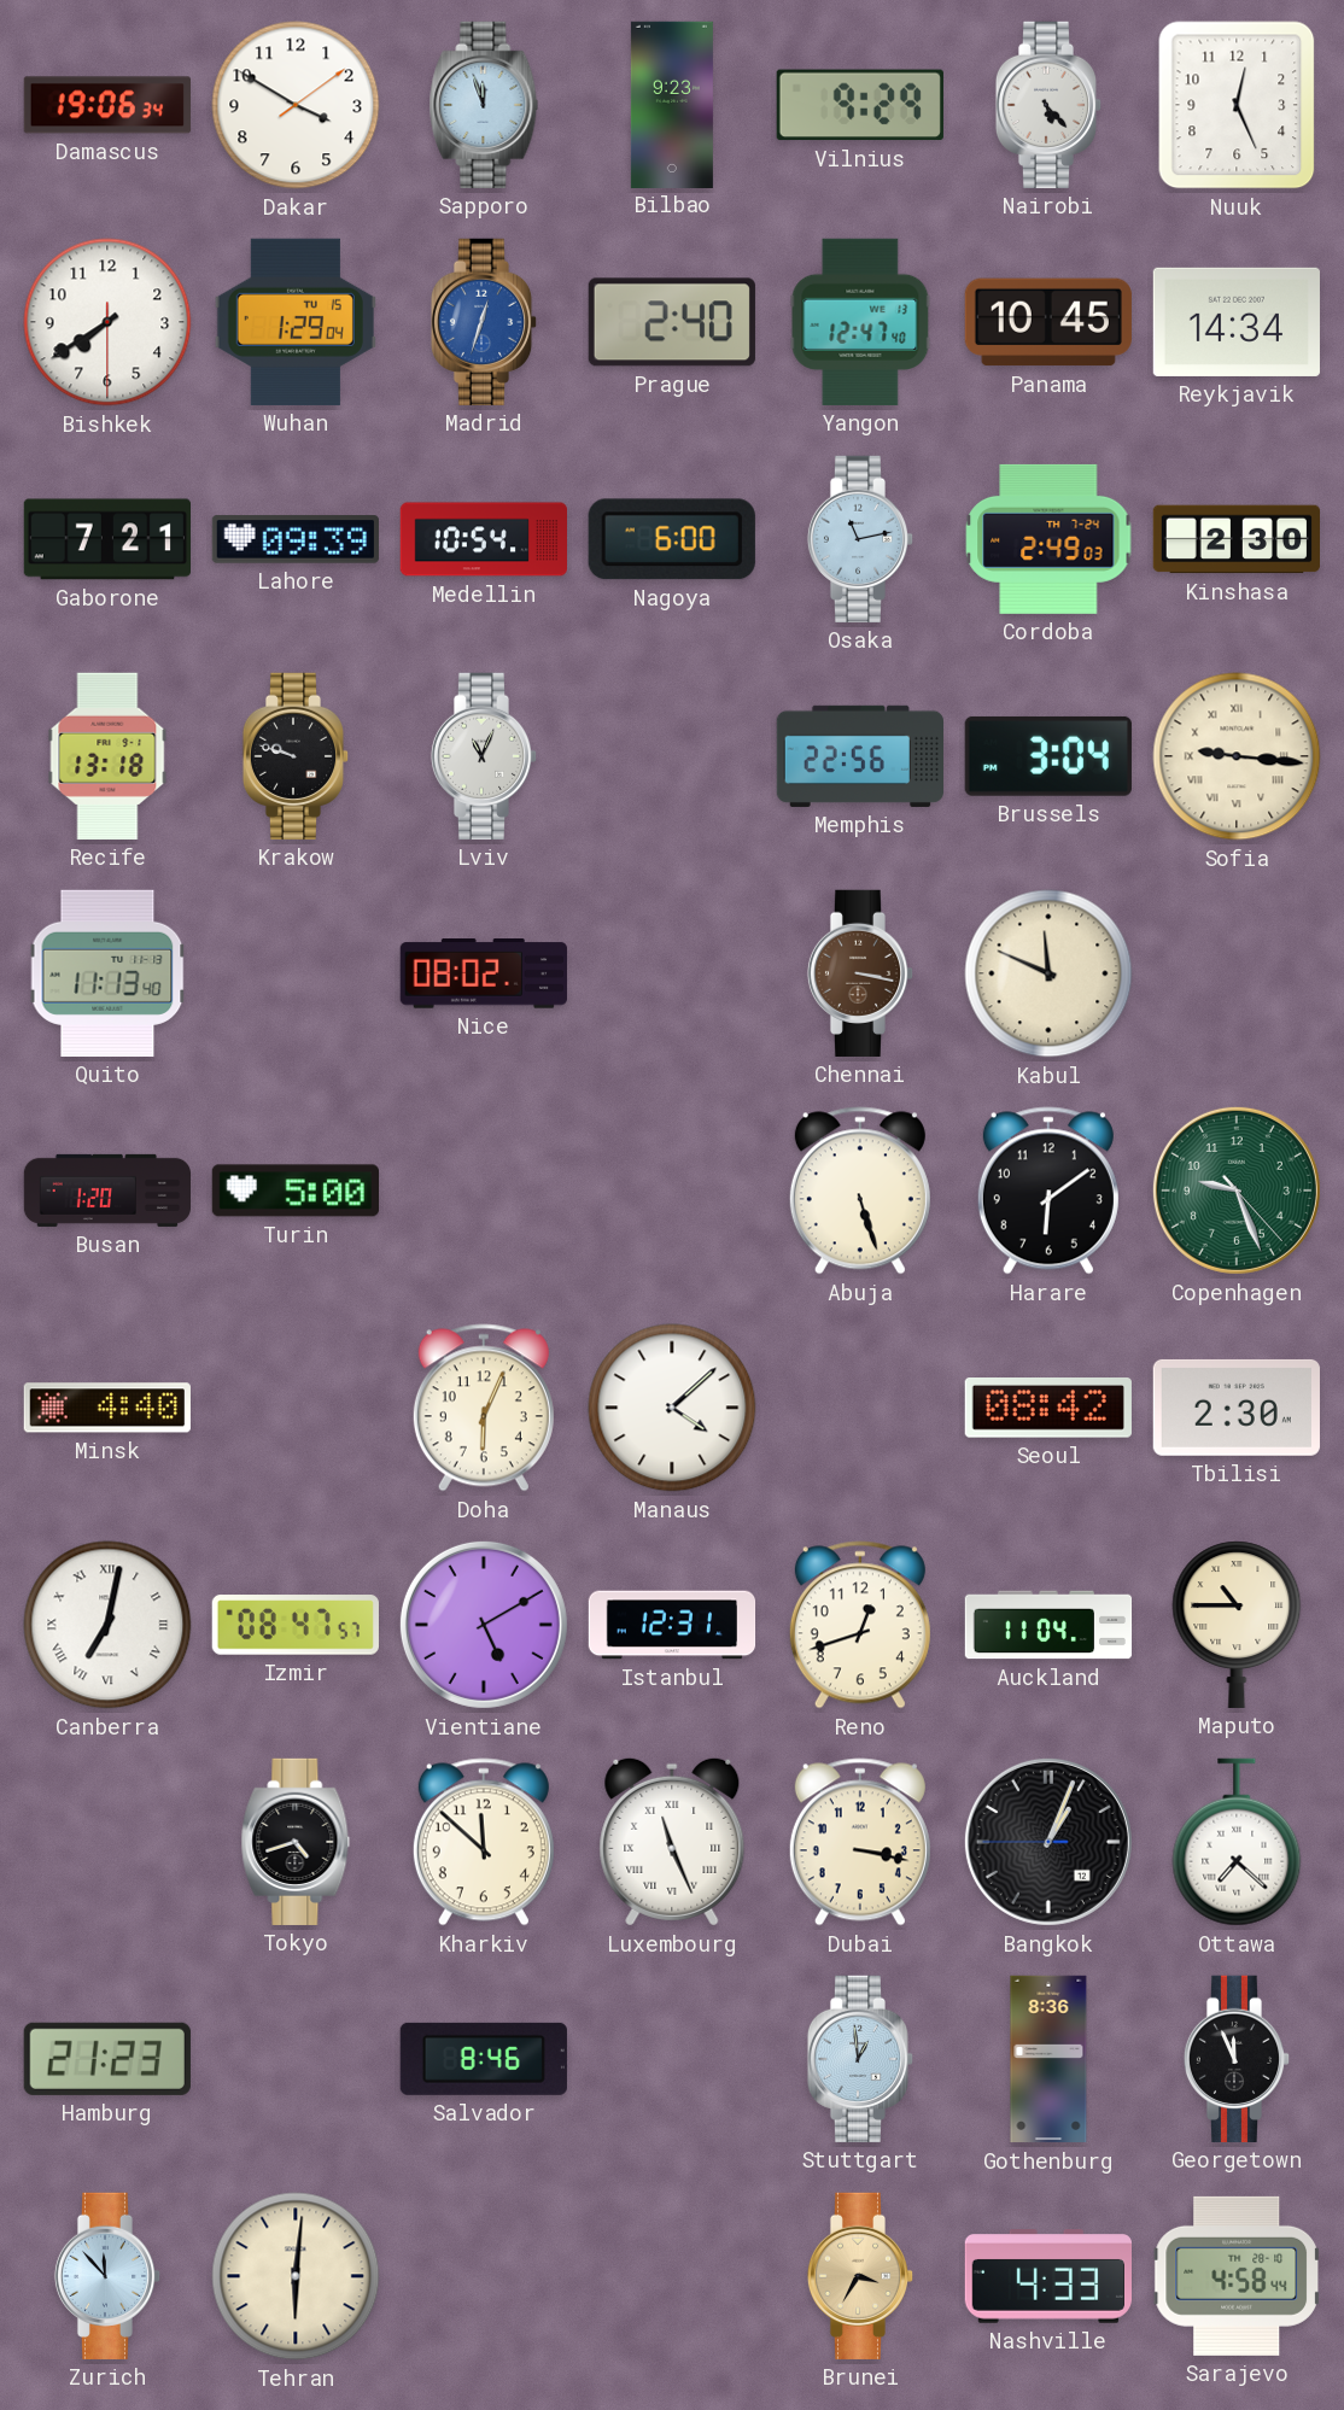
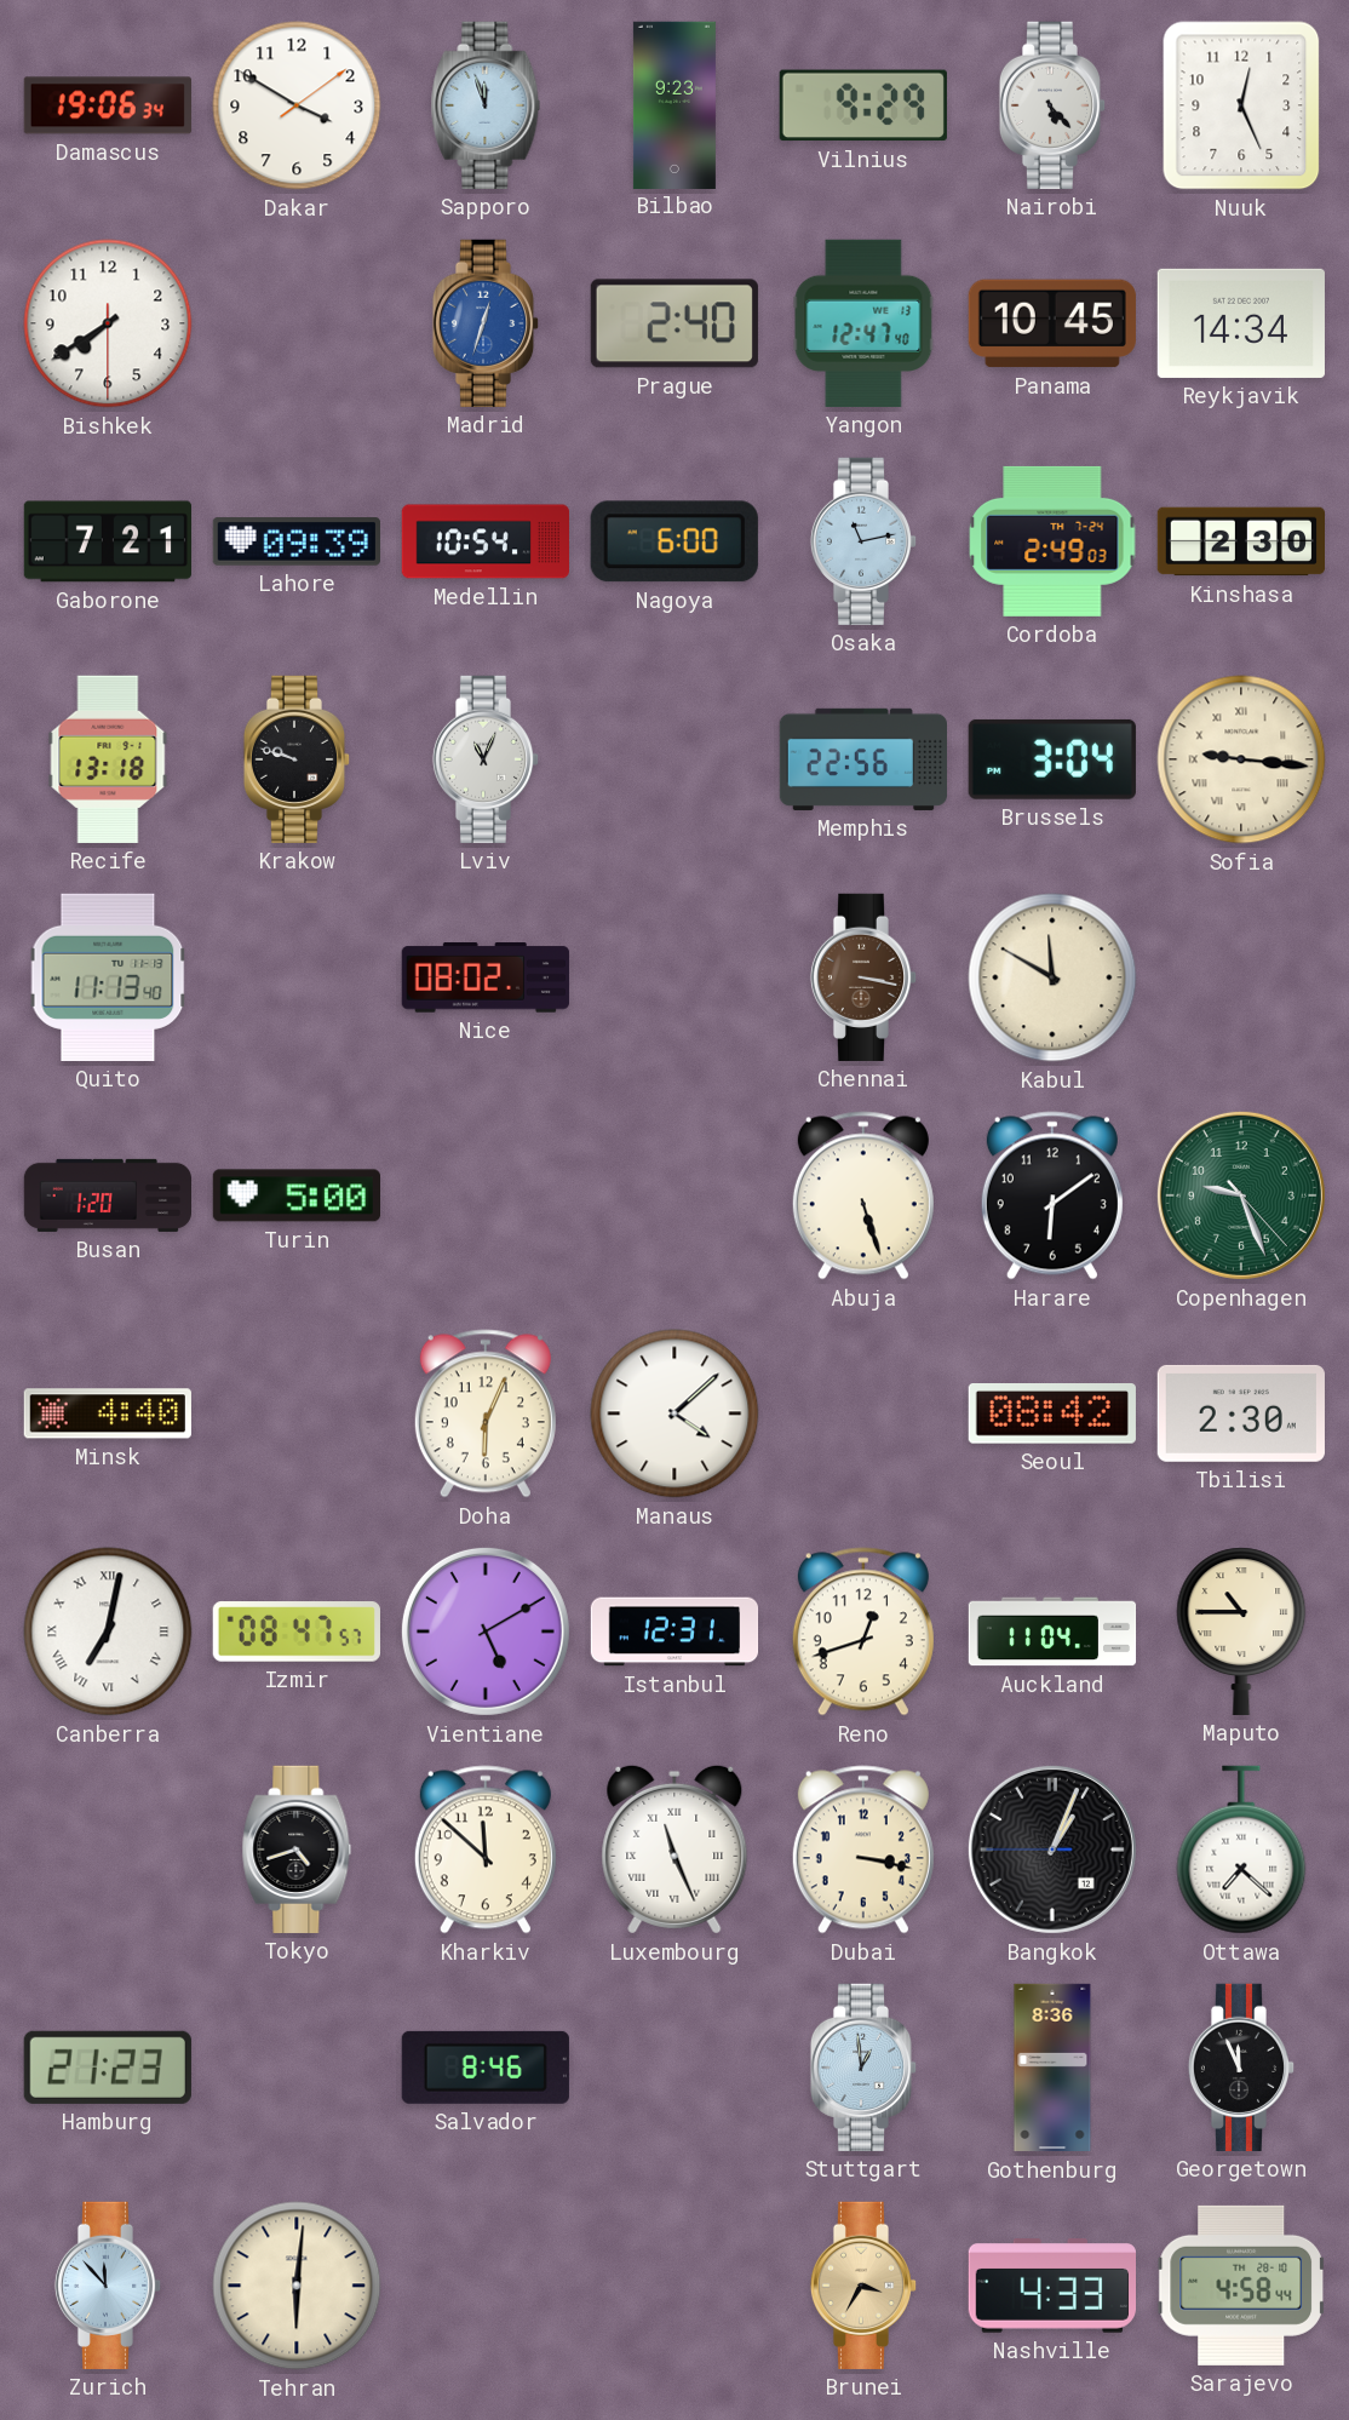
Wuhan: 1:29 -> none (296, 322)
Kabul: 11:49 -> 11:50 (1052, 977)
